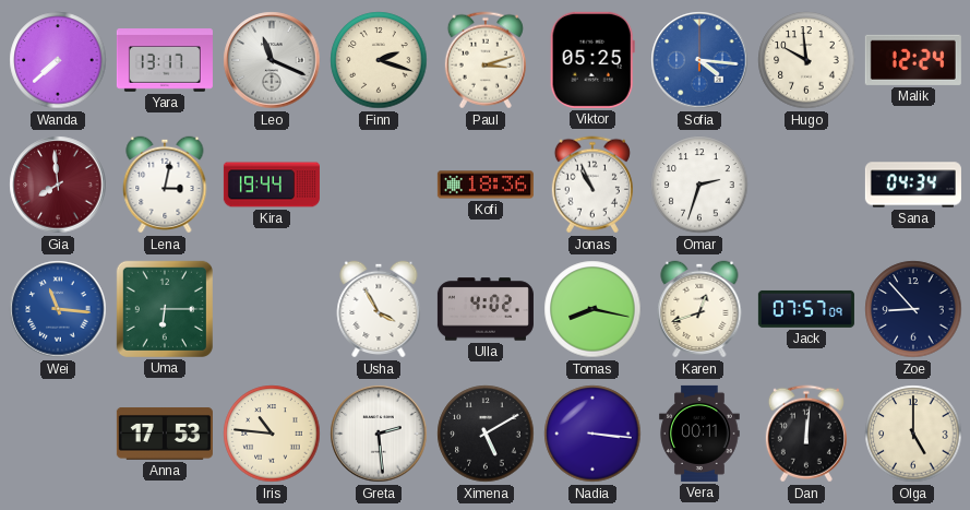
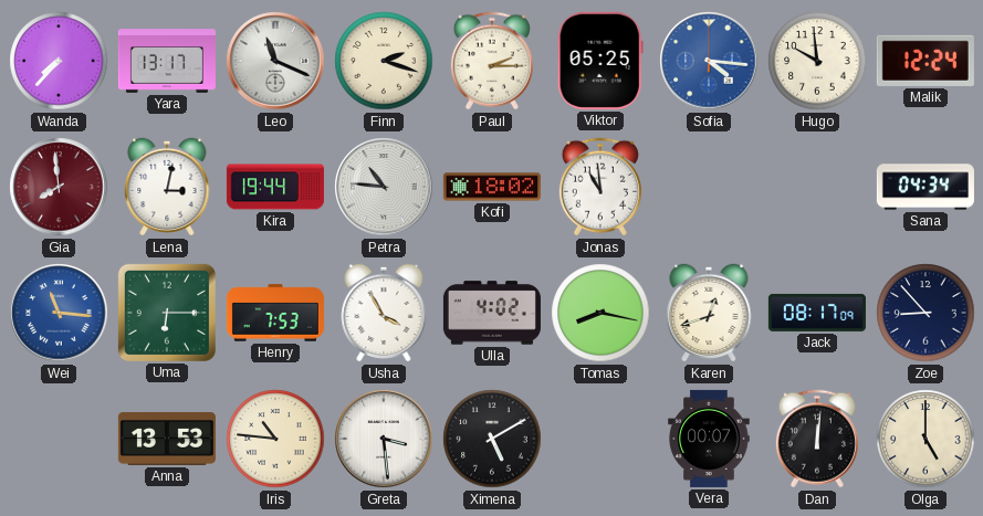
Wanda: 7:38 -> 7:37 (59, 61)
Paul: 3:12 -> 2:15 (492, 61)
Petra: none -> 10:46 (384, 187)
Kofi: 18:36 -> 18:02 (492, 187)
Jonas: 10:56 -> 10:59 (600, 187)
Omar: 2:33 -> none (699, 185)
Henry: none -> 7:53 (275, 313)
Jack: 07:57 -> 08:17 (817, 313)
Anna: 17:53 -> 13:53 (167, 440)
Greta: 2:29 -> 3:29 (384, 439)
Nadia: 3:16 -> none (592, 434)
Vera: 00:11 -> 00:07 (709, 439)
